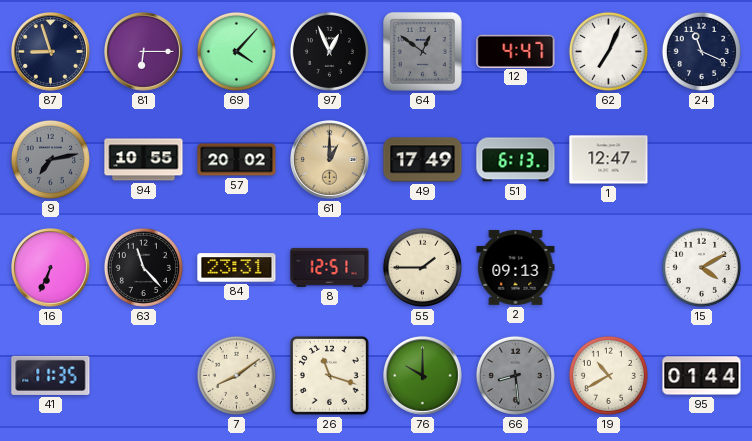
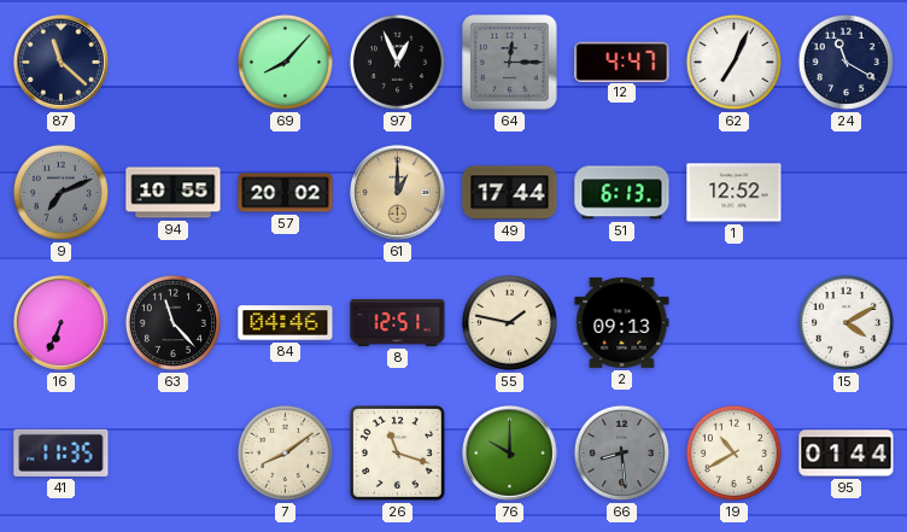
87: 8:57 -> 11:22 (62, 63)
81: 6:15 -> none (144, 52)
69: 4:07 -> 8:07 (285, 62)
64: 12:51 -> 12:15 (510, 63)
24: 11:19 -> 11:20 (845, 62)
9: 7:13 -> 7:11 (60, 192)
49: 17:49 -> 17:44 (510, 193)
1: 12:47 -> 12:52 (735, 193)
84: 23:31 -> 04:46 (286, 323)
55: 1:45 -> 1:47 (509, 322)
